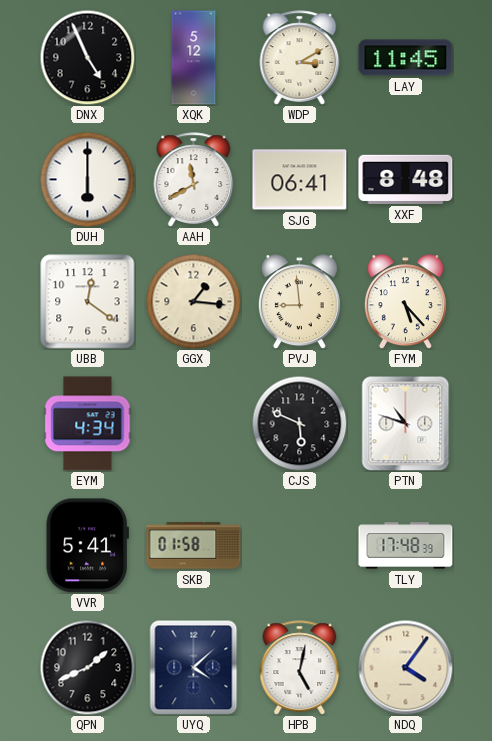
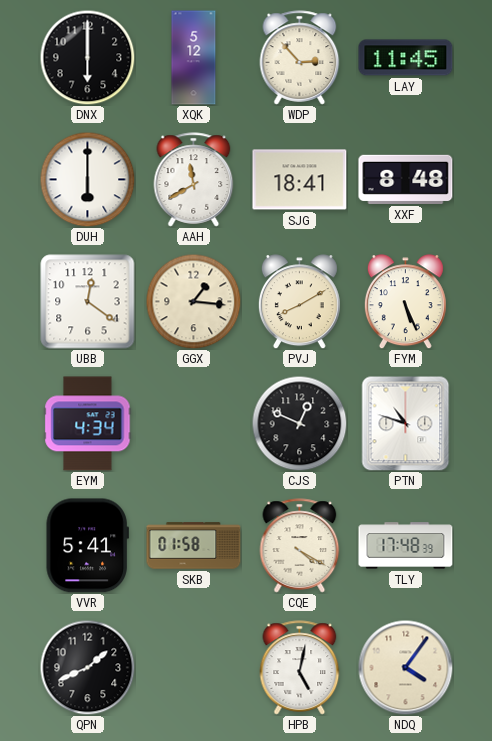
DNX: 4:56 -> 6:00 (87, 57)
WDP: 3:10 -> 2:53 (300, 58)
SJG: 06:41 -> 18:41 (300, 180)
PVJ: 8:59 -> 8:10 (299, 302)
FYM: 5:23 -> 5:26 (405, 302)
CJS: 5:49 -> 12:49 (299, 423)
CQE: none -> 4:20 (300, 546)
UYQ: 4:08 -> none (194, 667)
